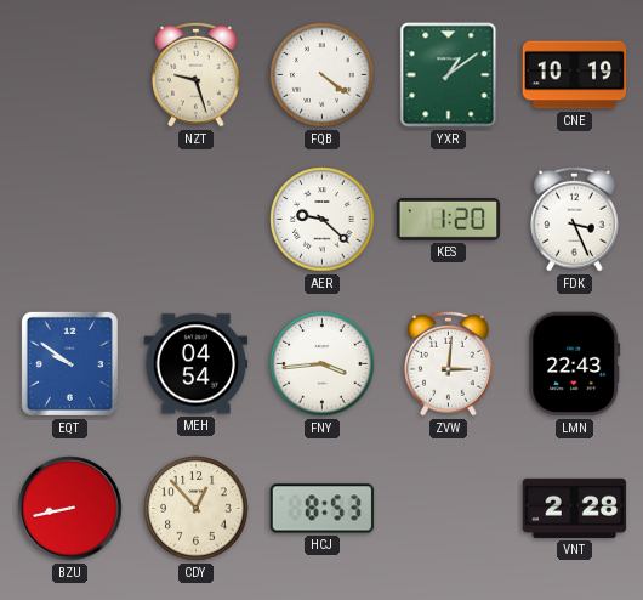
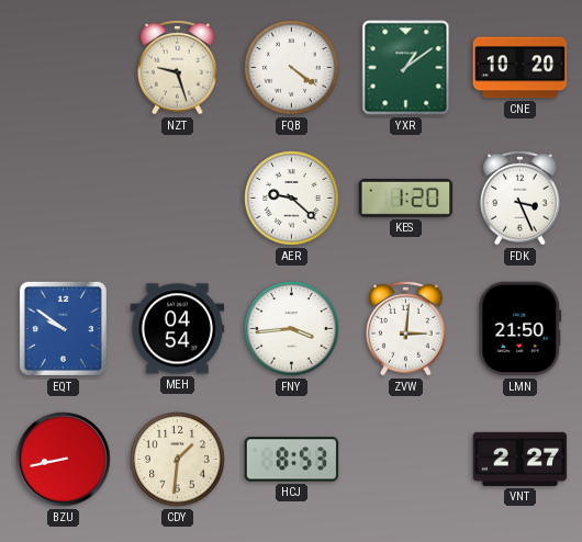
CNE: 10:19 -> 10:20 (521, 68)
LMN: 22:43 -> 21:50 (521, 329)
CDY: 12:53 -> 1:31 (178, 460)
VNT: 2:28 -> 2:27 (521, 459)
